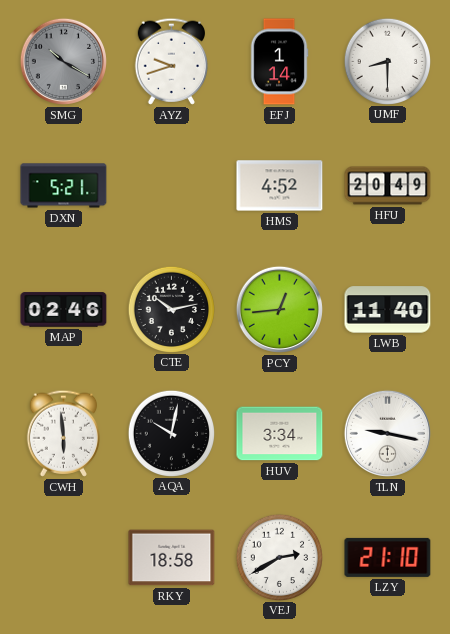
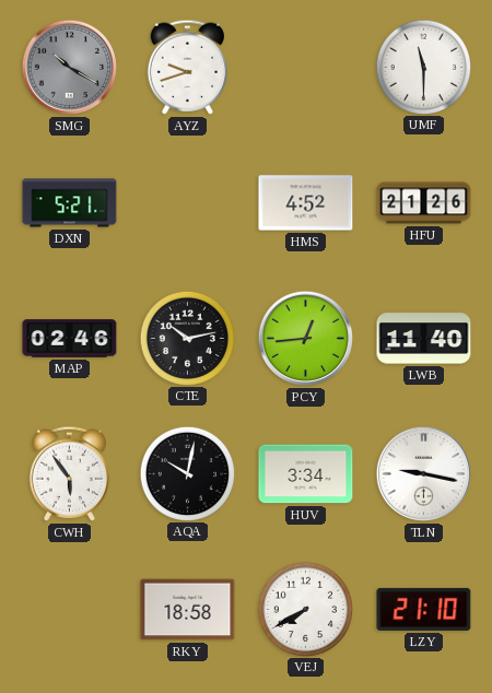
EFJ: 1:14 -> none (279, 62)
UMF: 8:30 -> 11:30 (423, 67)
HFU: 20:49 -> 21:26 (424, 203)
CWH: 5:59 -> 5:54 (70, 473)
VEJ: 2:40 -> 7:40 (305, 609)
